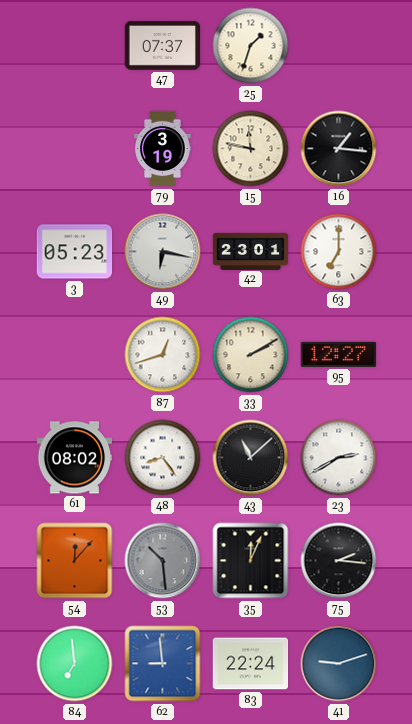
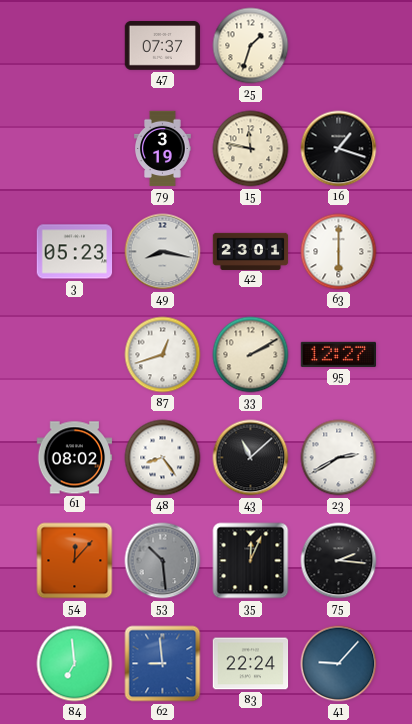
16: 1:16 -> 1:18 (339, 149)
49: 6:17 -> 8:17 (163, 252)
63: 7:00 -> 6:00 (339, 252)
41: 9:12 -> 9:07 (339, 664)
